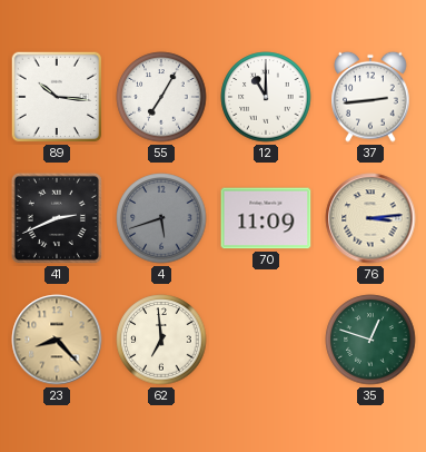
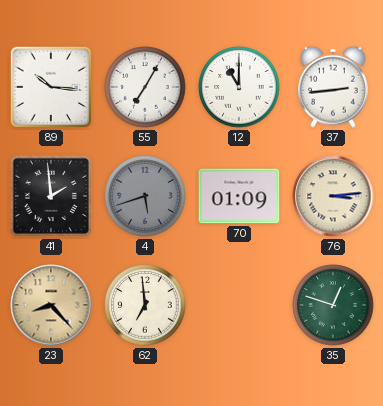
41: 2:41 -> 1:59 (51, 196)
70: 11:09 -> 01:09 (239, 196)
